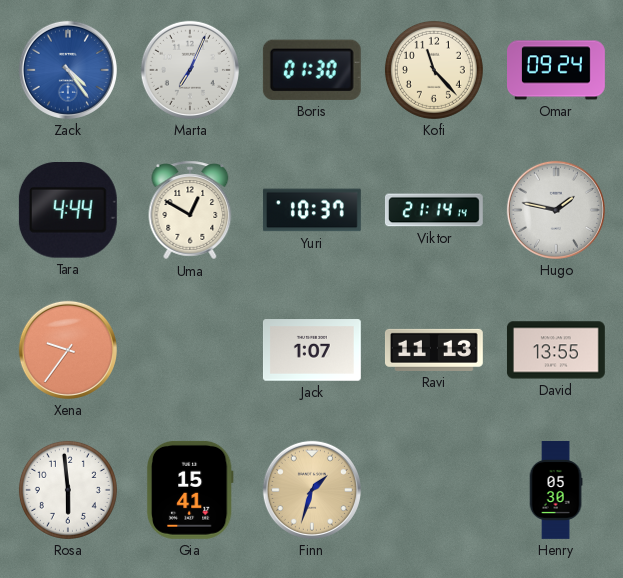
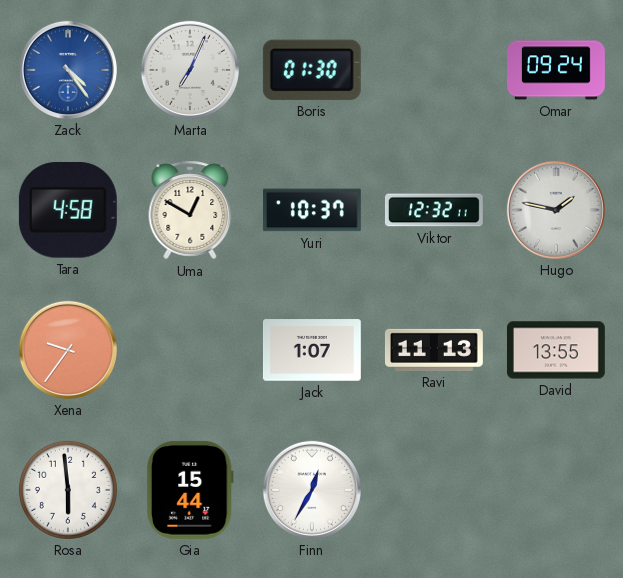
Kofi: 11:23 -> none (434, 70)
Tara: 4:44 -> 4:58 (68, 210)
Viktor: 21:14 -> 12:32 (434, 210)
Gia: 15:41 -> 15:44 (190, 490)
Finn: 1:33 -> 12:35 (312, 490)
Finn dial: champagne -> white (312, 490)
Henry: 05:30 -> none (556, 491)
